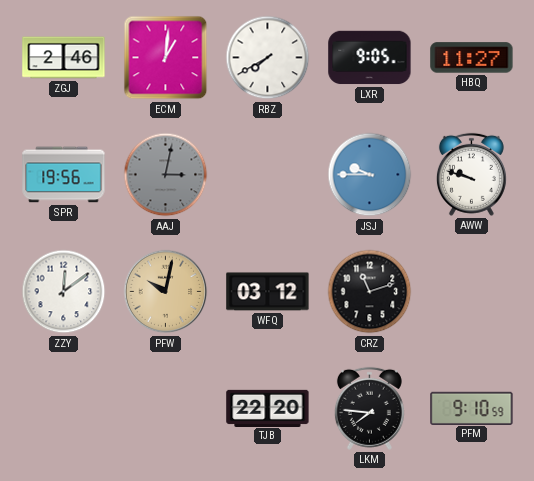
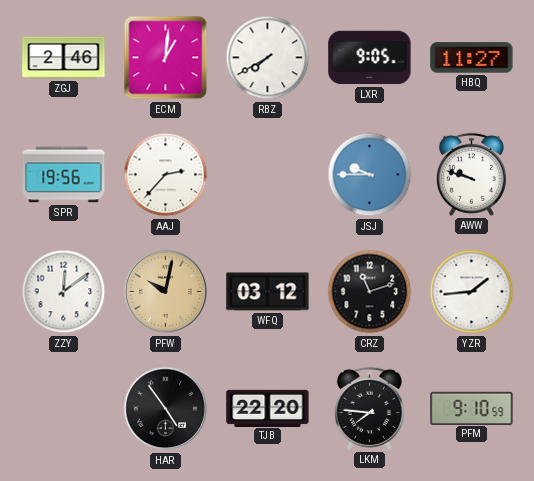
AAJ: 3:02 -> 2:37 (166, 175)
AAJ dial: grey -> white (166, 175)
YZR: none -> 1:44 (472, 292)
HAR: none -> 4:54 (166, 409)
